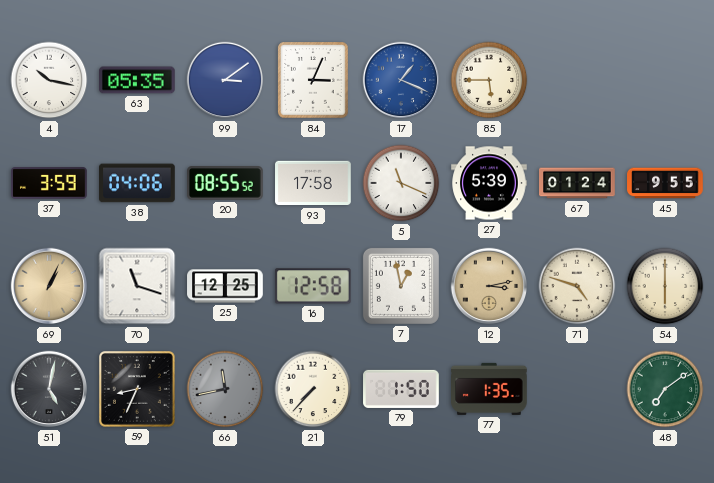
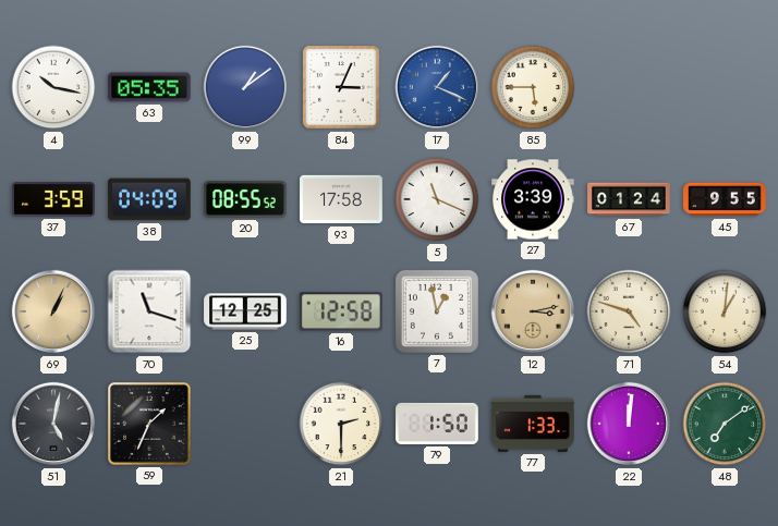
99: 3:09 -> 1:09 (245, 87)
38: 04:06 -> 04:09 (149, 199)
27: 5:39 -> 3:39 (533, 199)
54: 6:00 -> 1:01 (725, 311)
59: 8:34 -> 1:34 (150, 425)
66: 11:43 -> none (225, 389)
21: 7:37 -> 2:30 (341, 424)
77: 1:35 -> 1:33 (534, 424)
22: none -> 12:01 (629, 424)
